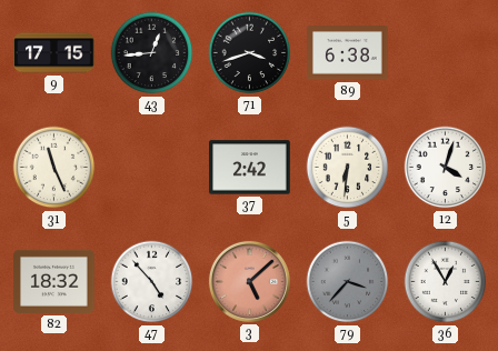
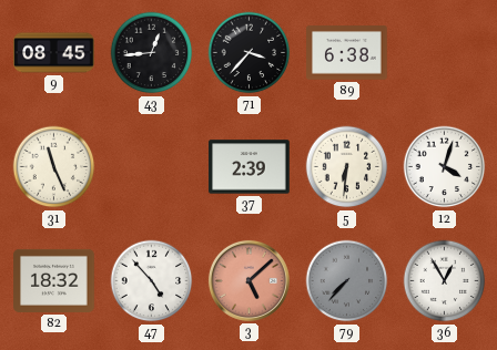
9: 17:15 -> 08:45 (54, 53)
71: 3:42 -> 3:37 (250, 53)
37: 2:42 -> 2:39 (250, 167)
79: 3:37 -> 7:37 (347, 281)
